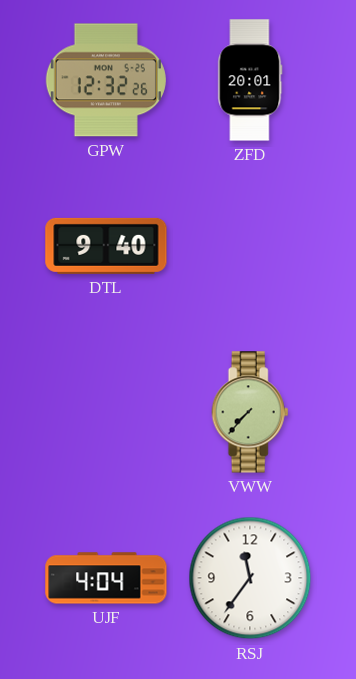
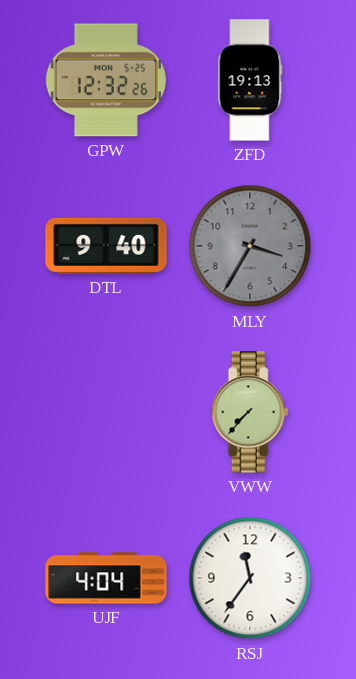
ZFD: 20:01 -> 19:13 (250, 80)
MLY: none -> 3:35 (250, 246)
